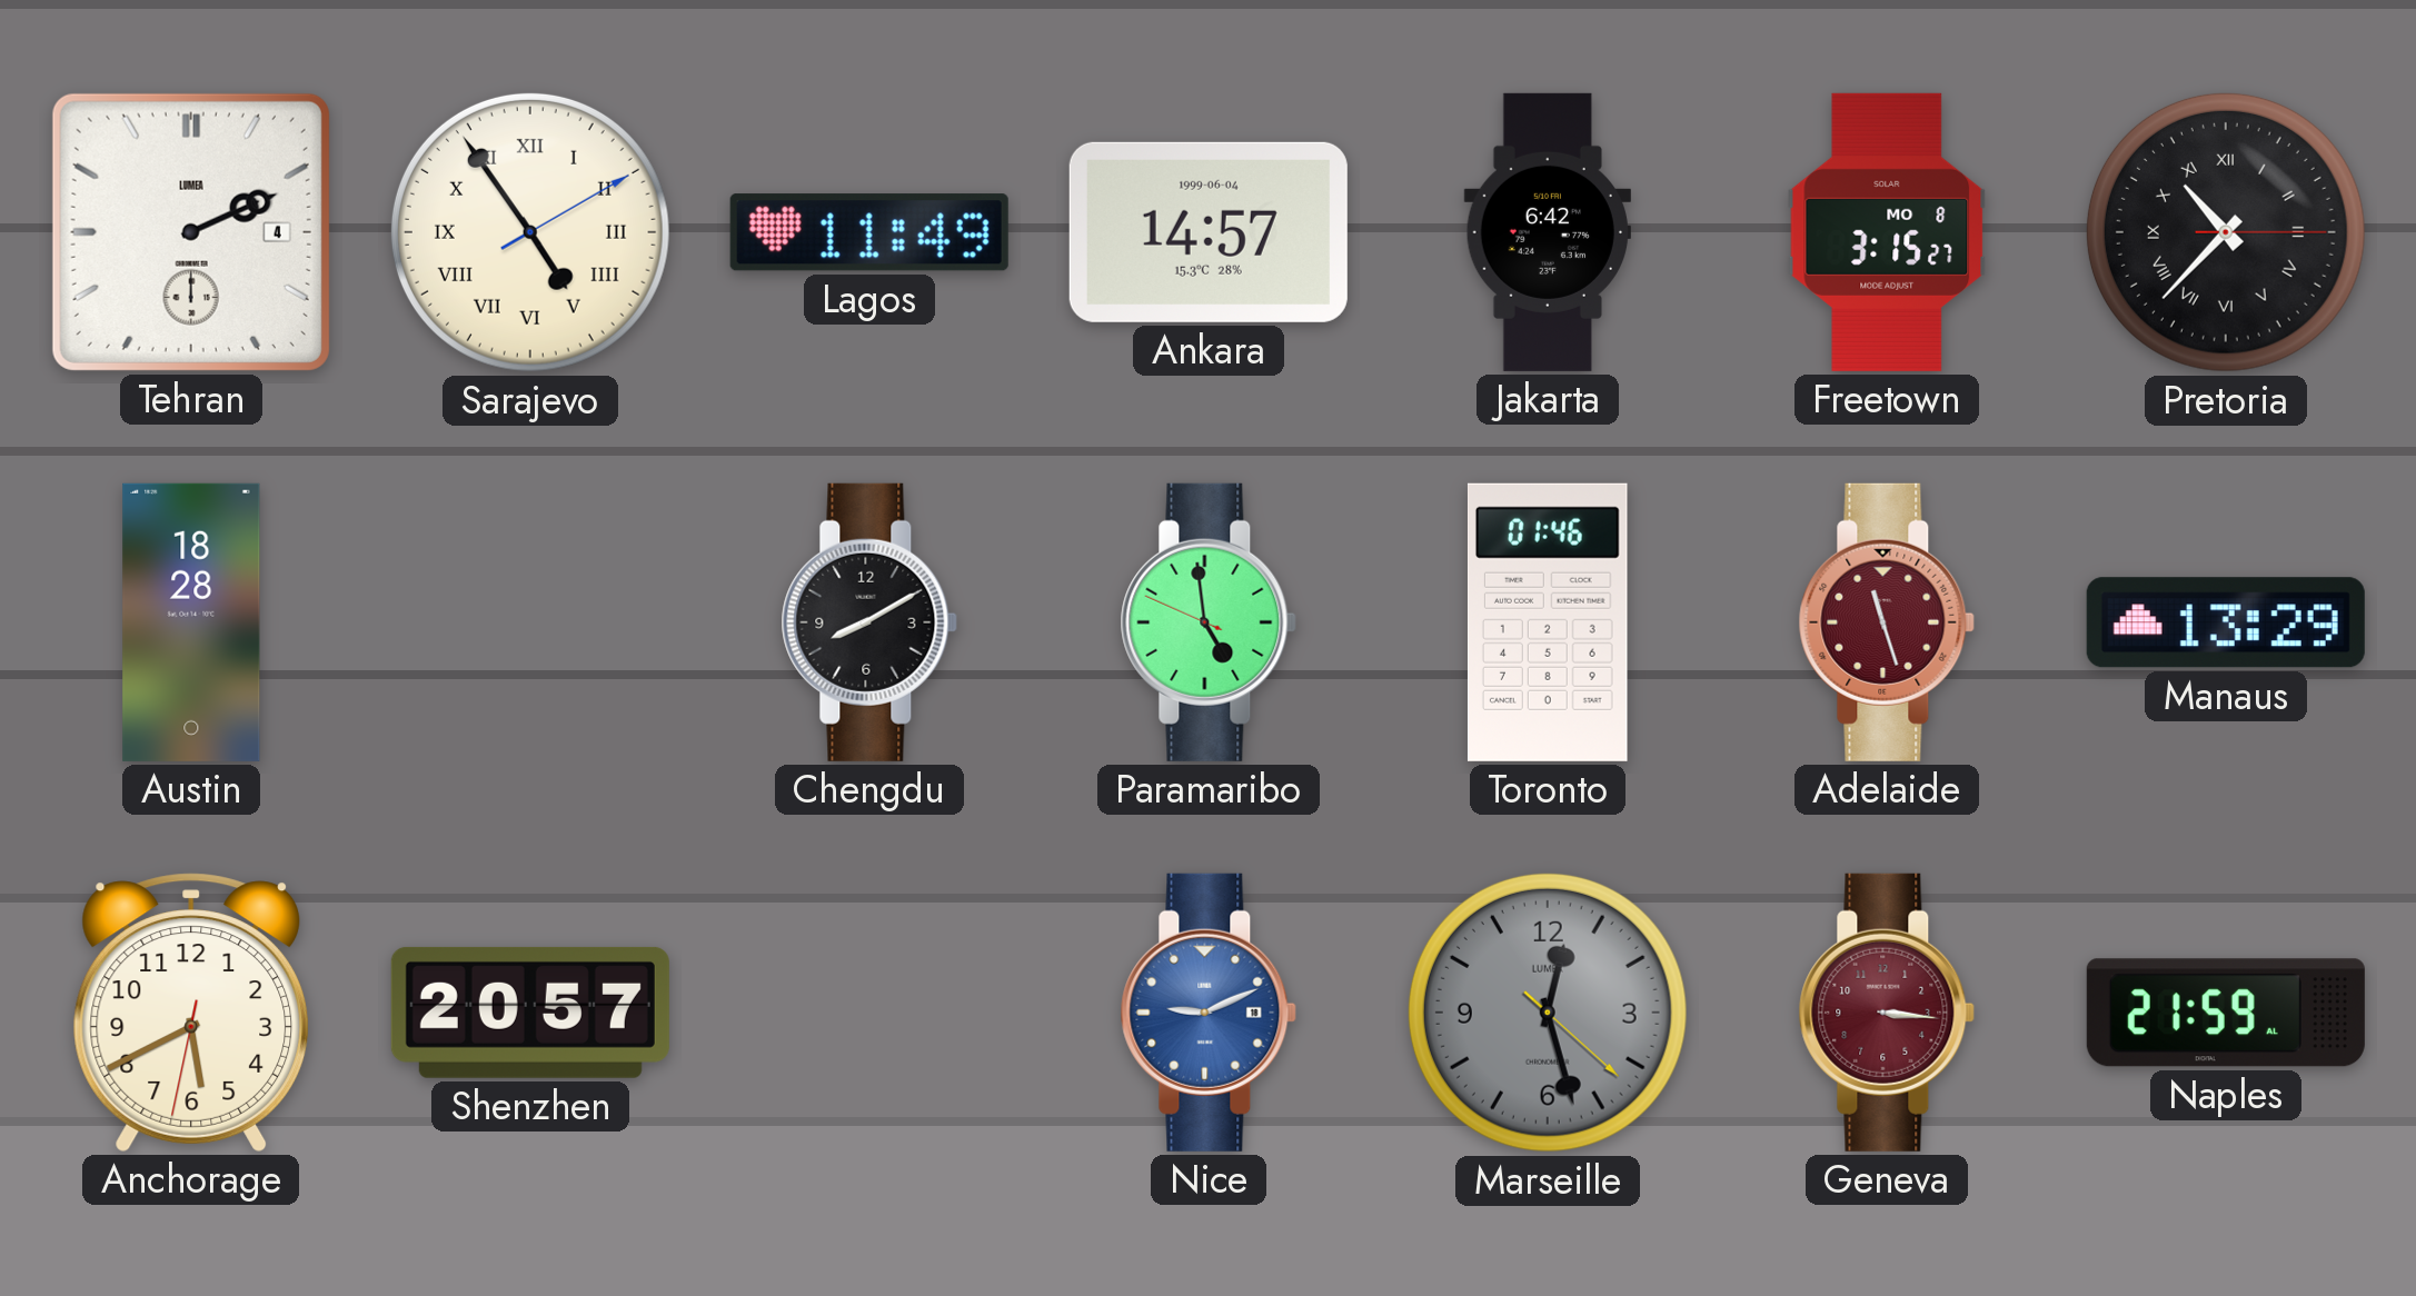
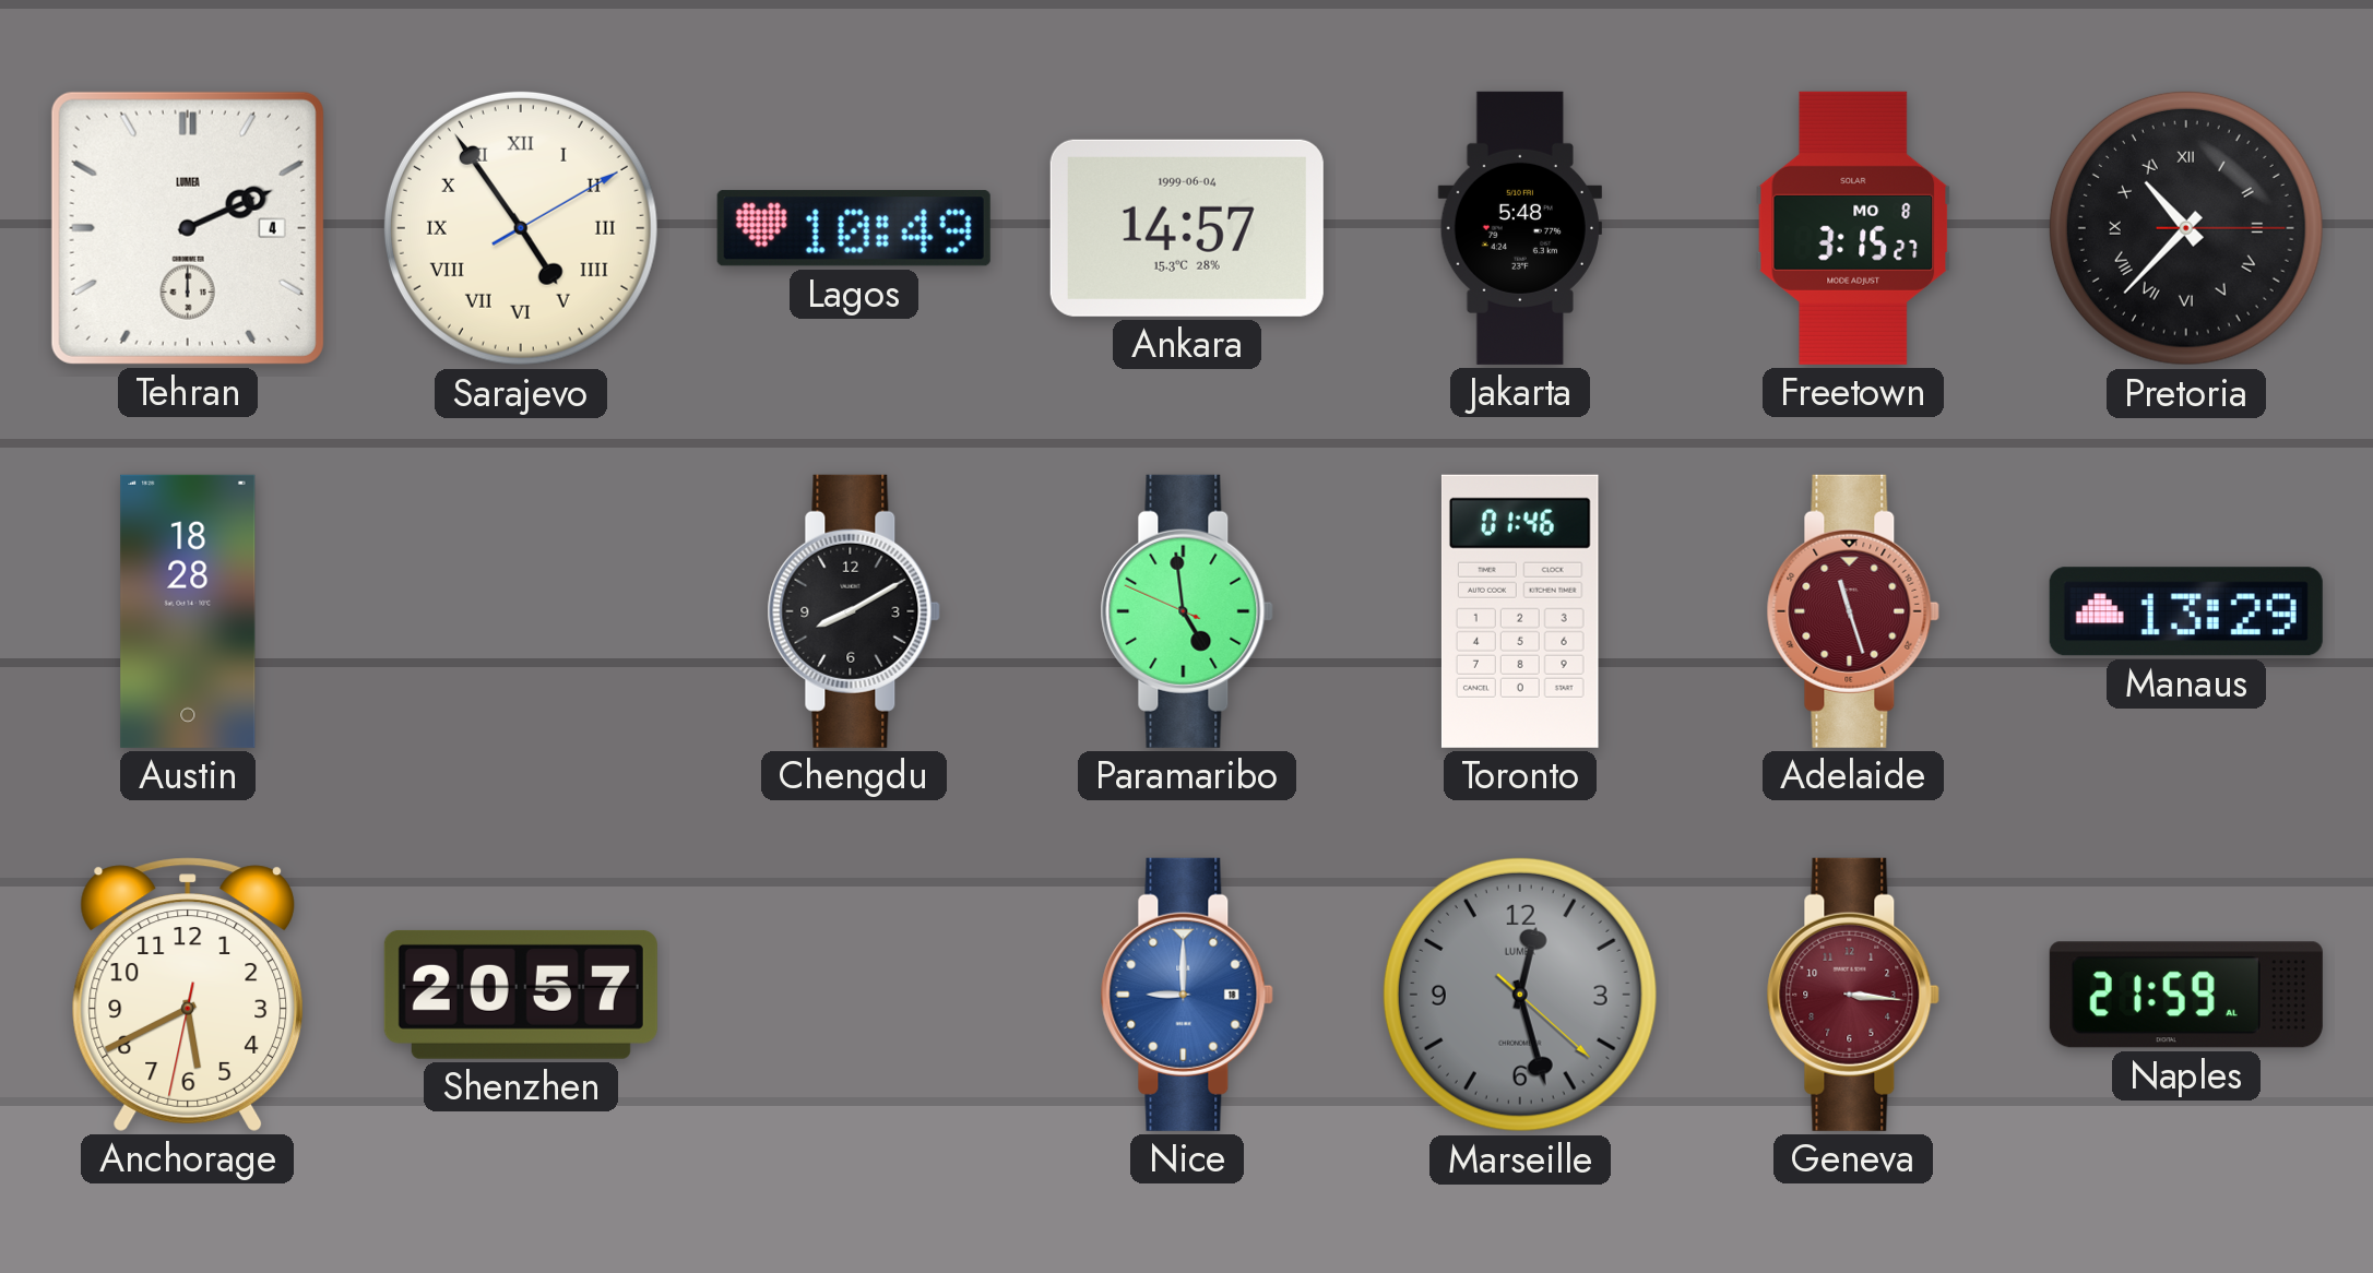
Lagos: 11:49 -> 10:49 (854, 228)
Jakarta: 6:42 -> 5:48 (1519, 228)
Nice: 9:11 -> 9:00 (1187, 995)
